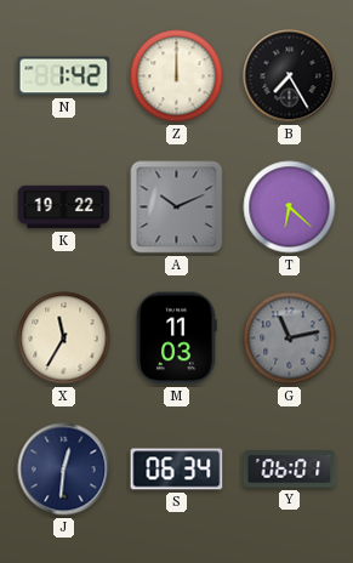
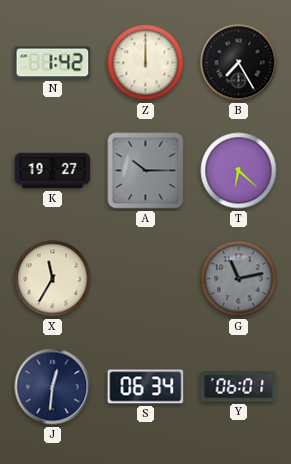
K: 19:22 -> 19:27 (53, 171)
A: 10:11 -> 10:15 (146, 171)
M: 11:03 -> none (176, 339)
